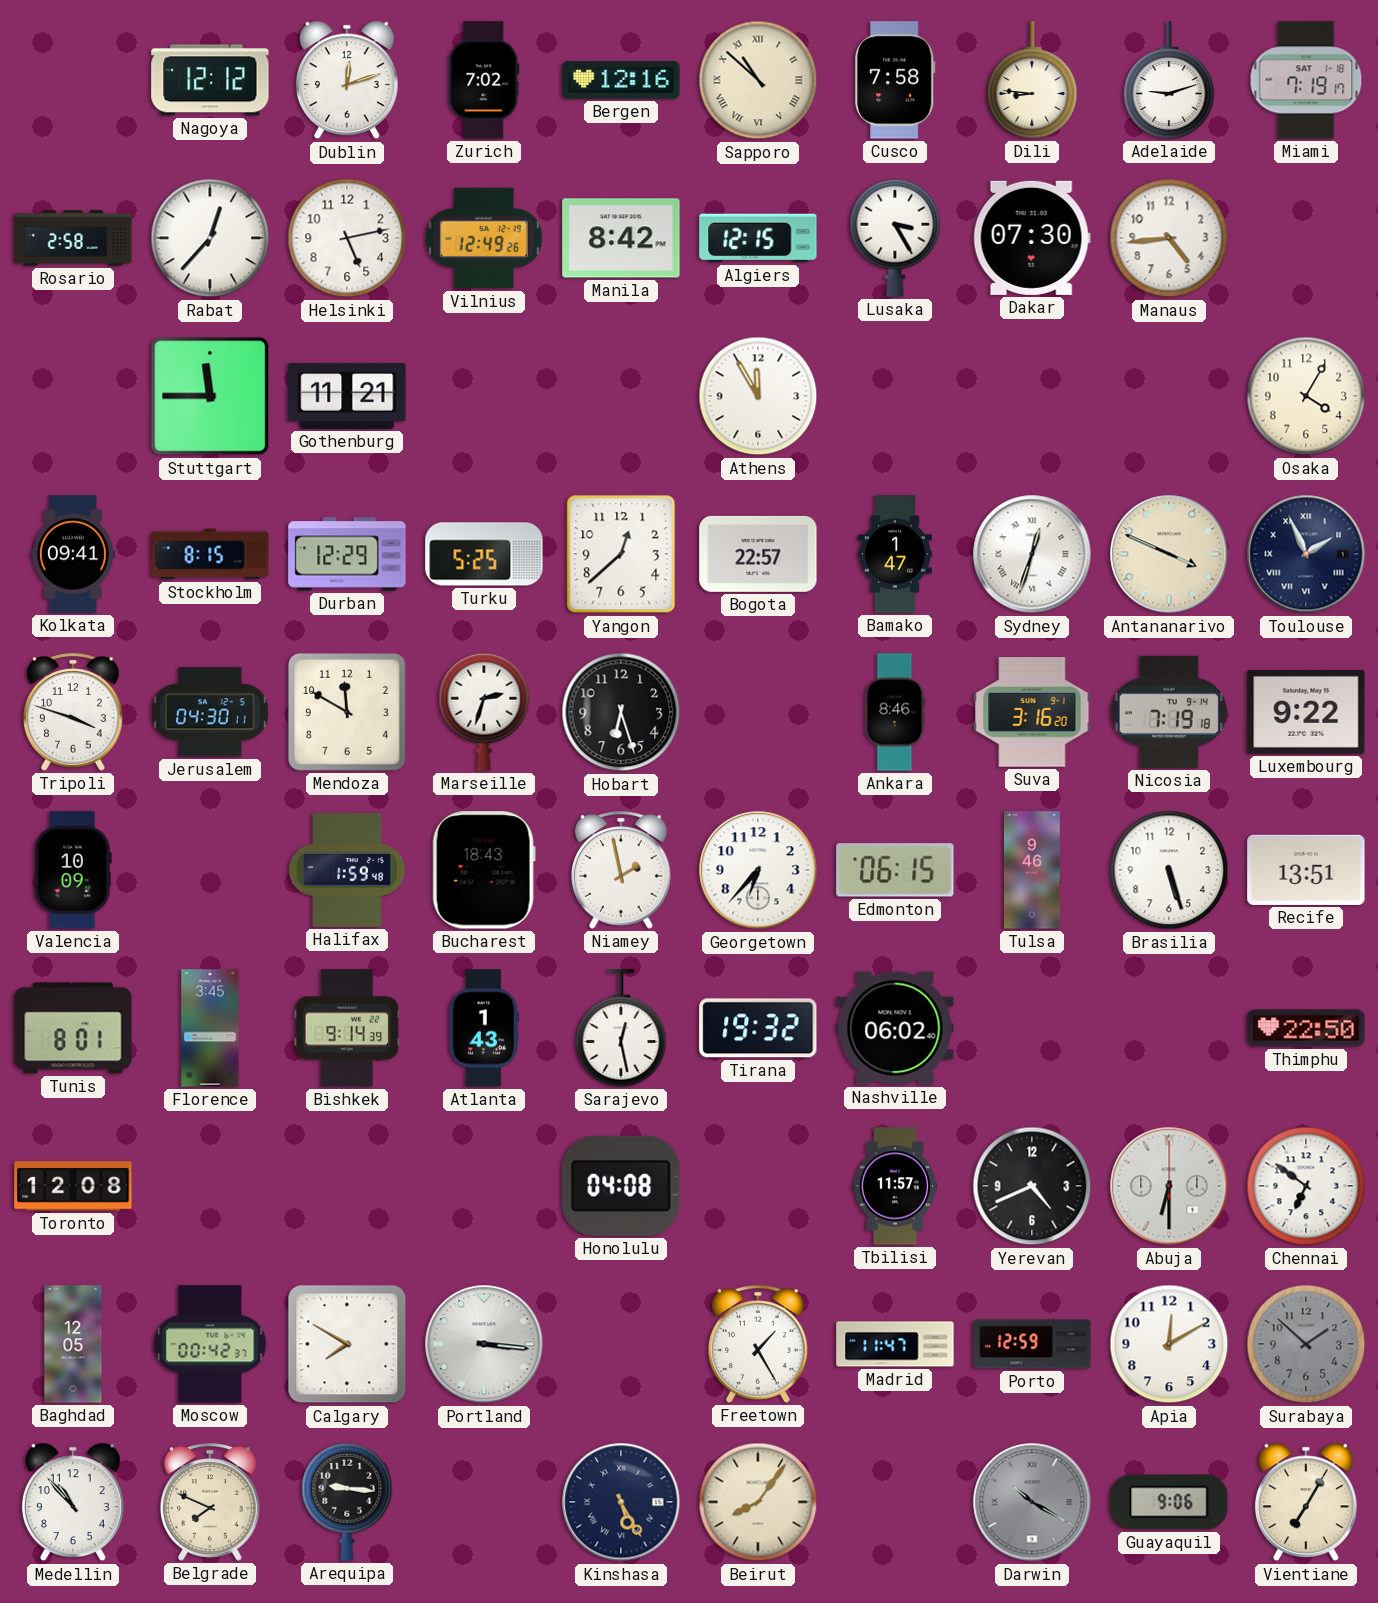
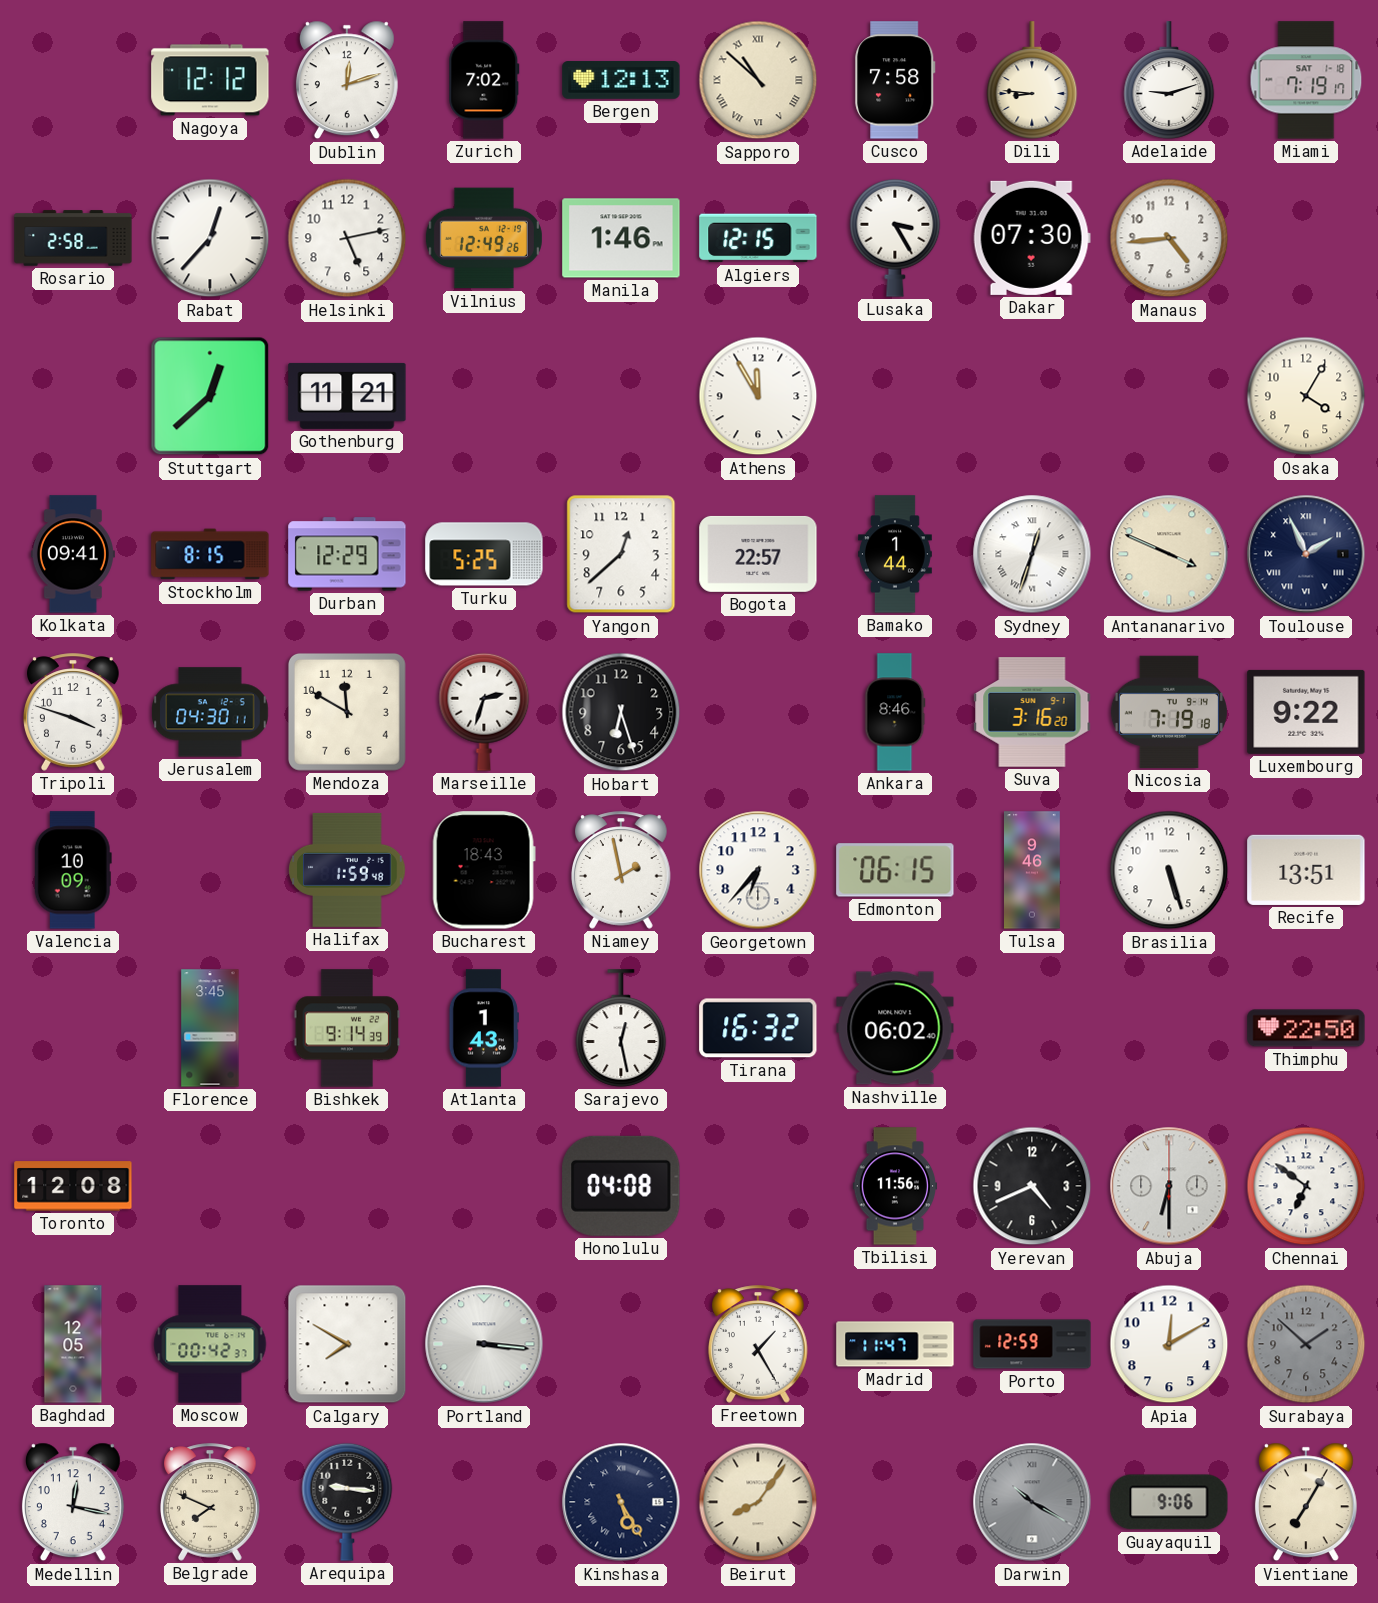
Bergen: 12:16 -> 12:13 (621, 80)
Manila: 8:42 -> 1:46 (621, 238)
Stuttgart: 11:45 -> 12:38 (210, 396)
Bamako: 1:47 -> 1:44 (896, 554)
Tunis: 8:01 -> none (73, 1028)
Tirana: 19:32 -> 16:32 (758, 1028)
Tbilisi: 11:57 -> 11:56 (894, 1186)
Medellin: 10:53 -> 12:17 (73, 1502)
